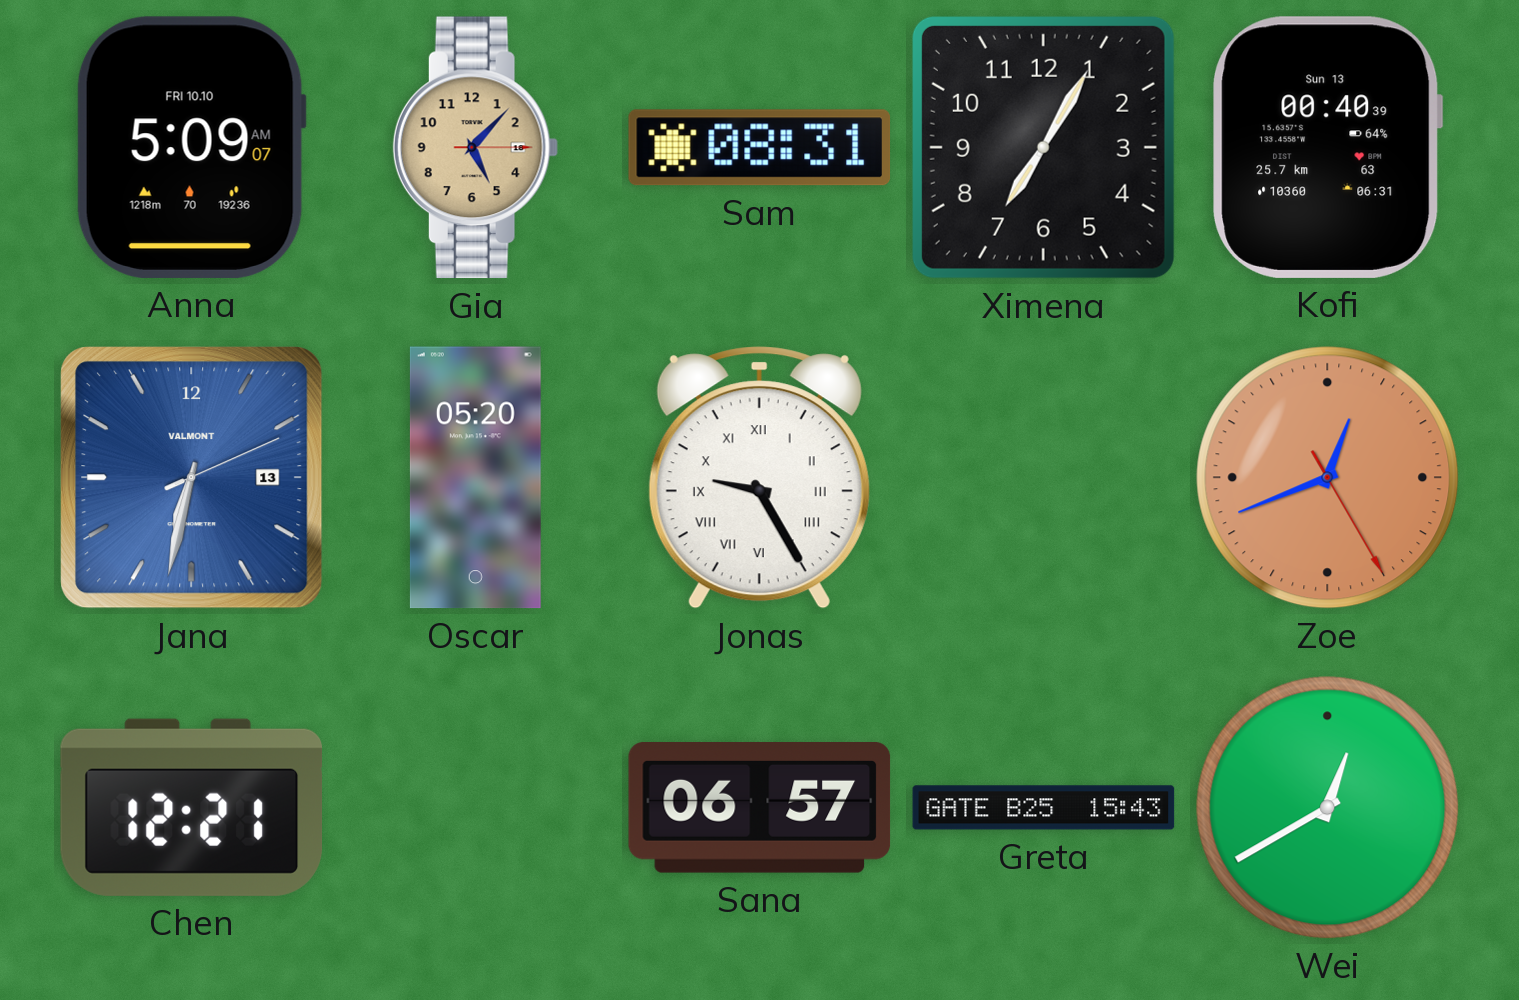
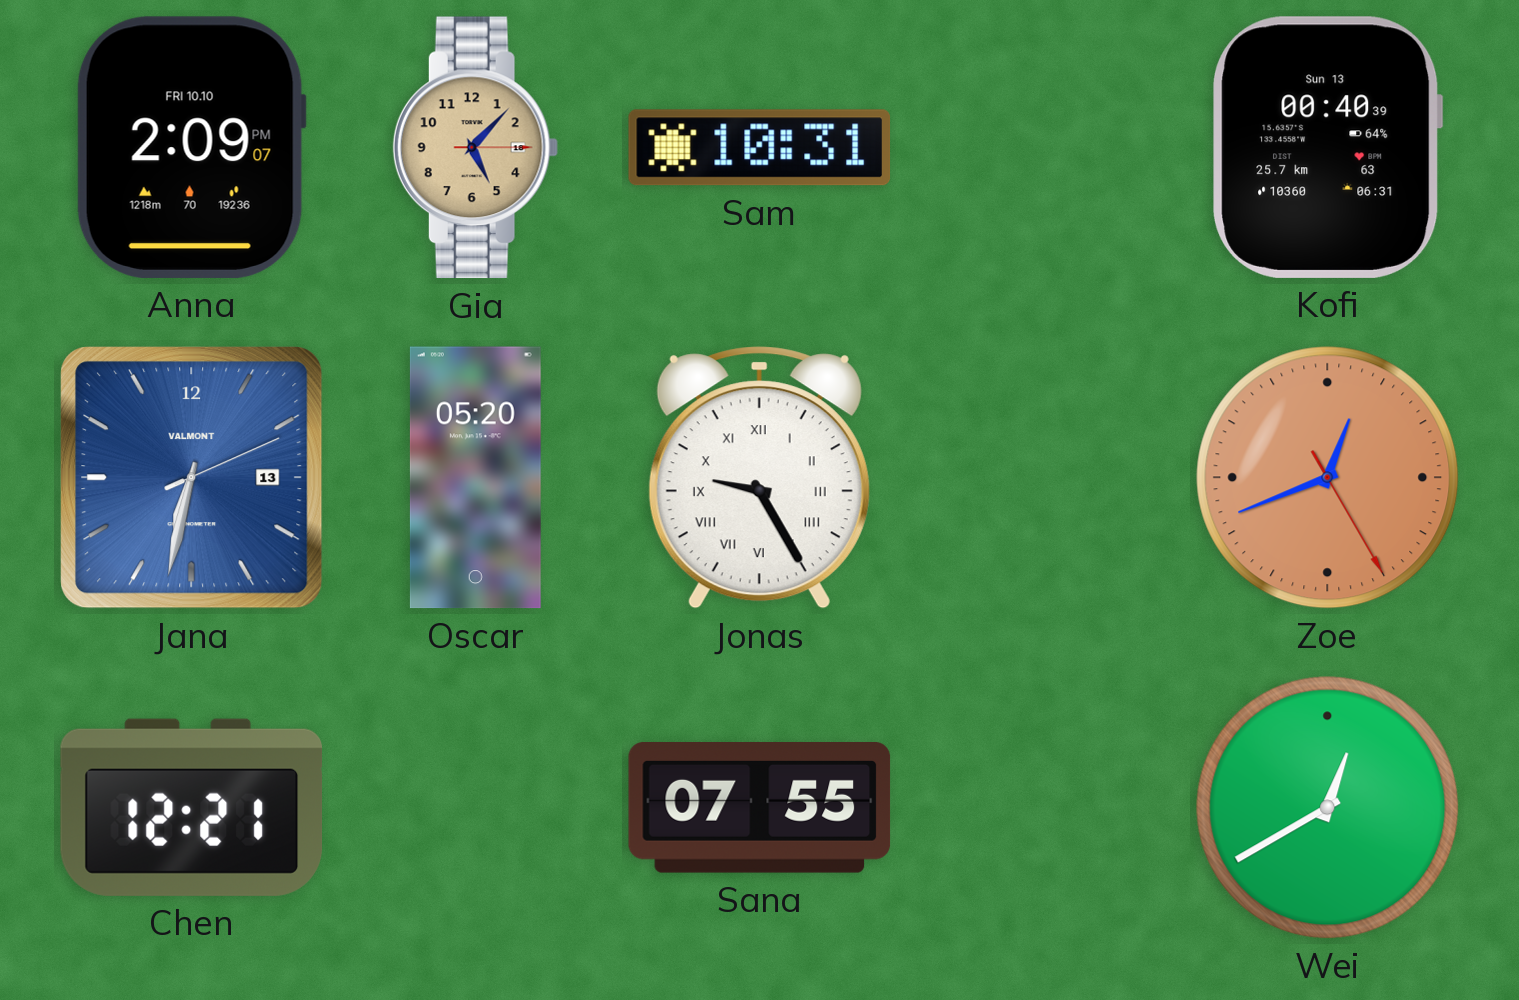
Anna: 5:09 -> 2:09 (191, 147)
Sam: 08:31 -> 10:31 (760, 148)
Ximena: 7:05 -> none (1043, 147)
Sana: 06:57 -> 07:55 (760, 808)
Greta: 15:43 -> none (1044, 808)
